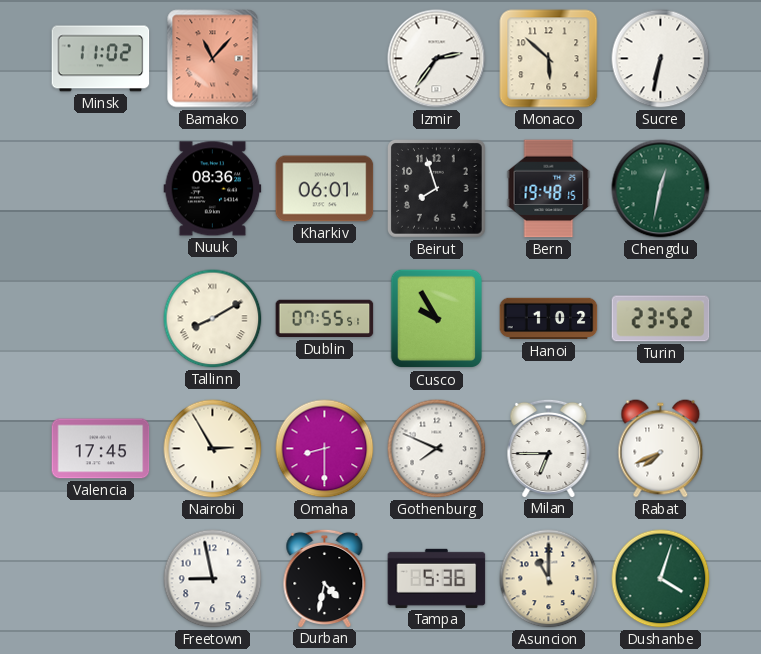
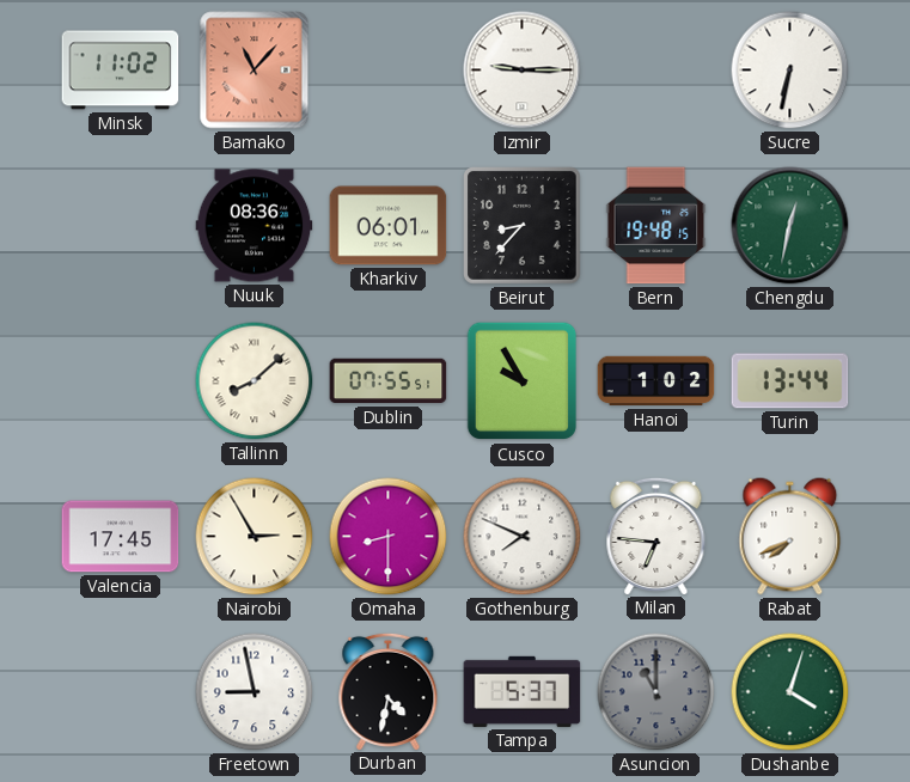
Izmir: 2:36 -> 9:15 (523, 71)
Monaco: 5:52 -> none (549, 59)
Beirut: 7:57 -> 8:37 (523, 226)
Tallinn: 8:10 -> 8:08 (255, 381)
Turin: 23:52 -> 13:44 (790, 381)
Milan: 6:45 -> 6:46 (656, 536)
Tampa: 5:36 -> 5:37 (523, 691)
Asuncion dial: cream -> grey (656, 692)
